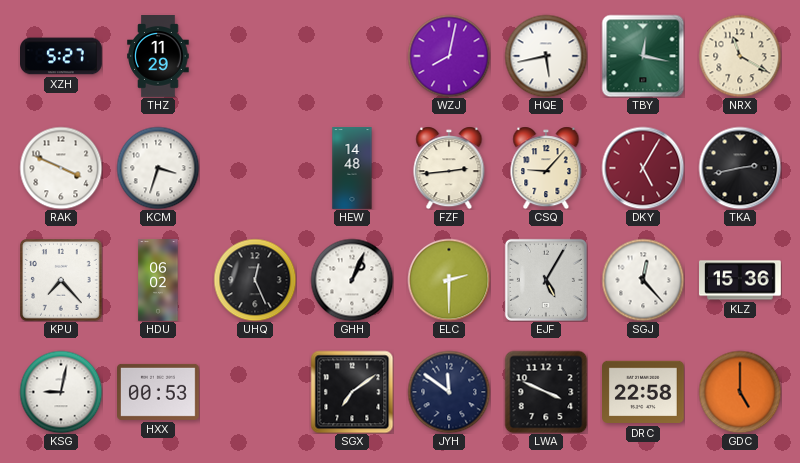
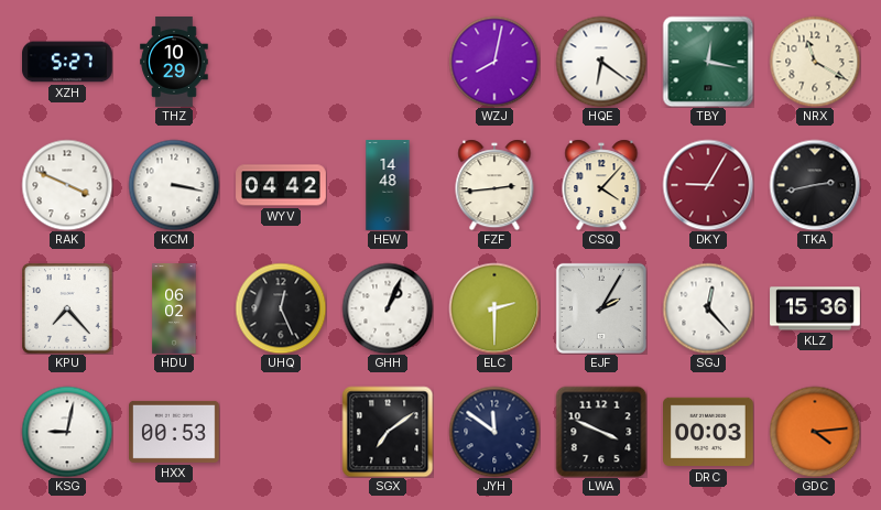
THZ: 11:29 -> 10:29 (174, 62)
HQE: 5:43 -> 6:21 (601, 62)
KCM: 3:33 -> 3:17 (174, 185)
WYV: none -> 04:42 (281, 185)
CSQ: 9:07 -> 4:07 (601, 185)
DKY: 5:05 -> 9:05 (708, 185)
EJF: 5:05 -> 2:05 (601, 308)
DRC: 22:58 -> 00:03 (709, 432)
GDC: 5:00 -> 4:14 (815, 432)
